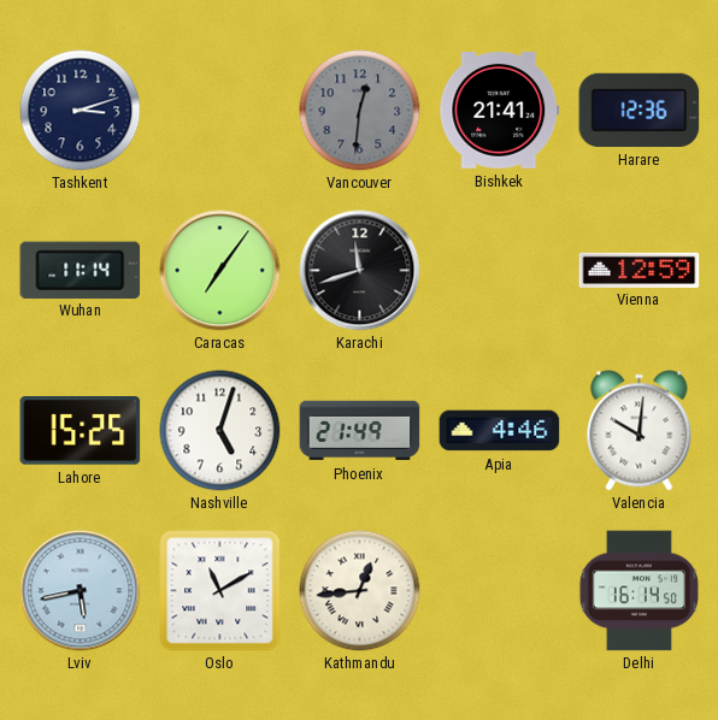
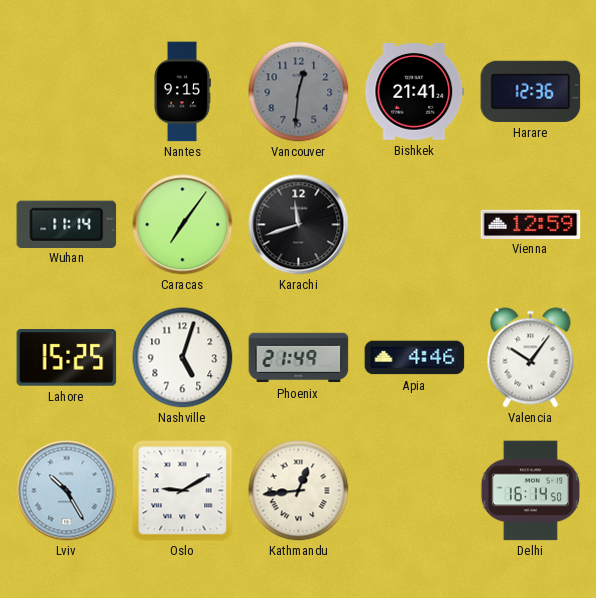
Tashkent: 3:12 -> none (81, 111)
Nantes: none -> 9:15 (183, 92)
Valencia: 10:01 -> 10:06 (531, 358)
Lviv: 5:43 -> 10:25 (67, 491)
Oslo: 11:10 -> 9:10 (183, 491)
